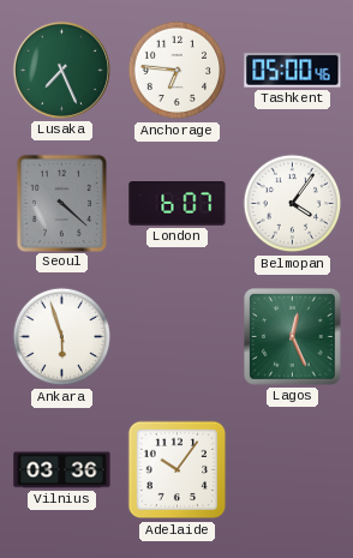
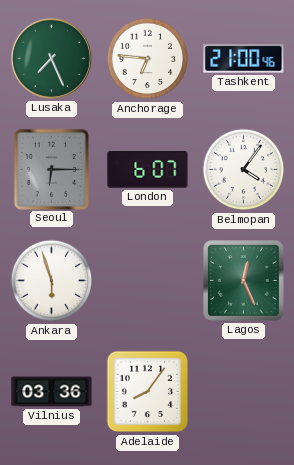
Tashkent: 05:00 -> 21:00 (244, 59)
Seoul: 4:22 -> 6:15 (51, 169)
Adelaide: 10:06 -> 8:06 (148, 392)
